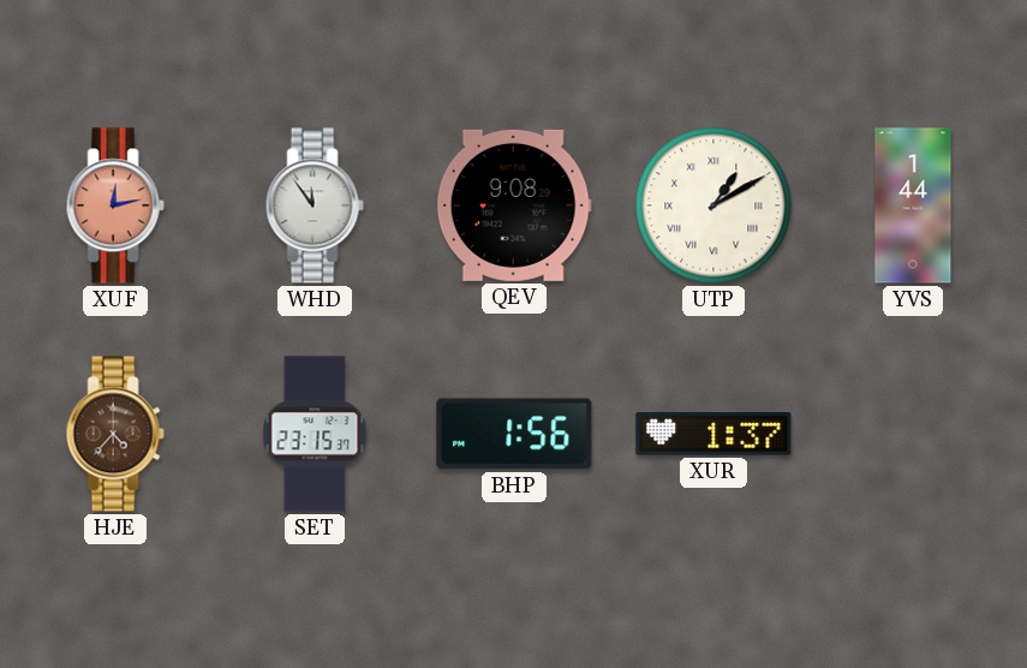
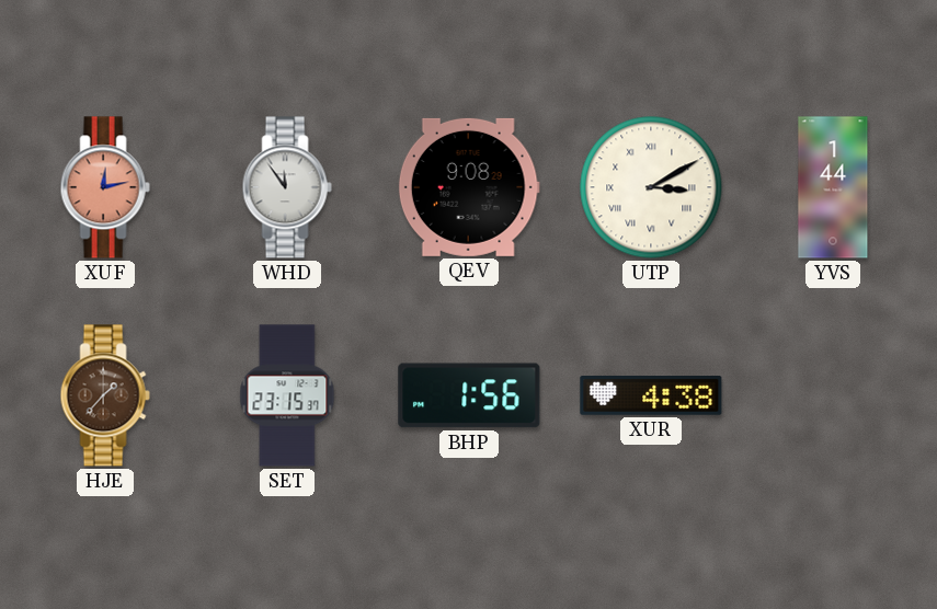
UTP: 1:10 -> 3:10 (651, 187)
HJE: 4:37 -> 1:37 (105, 395)
XUR: 1:37 -> 4:38 (651, 397)
